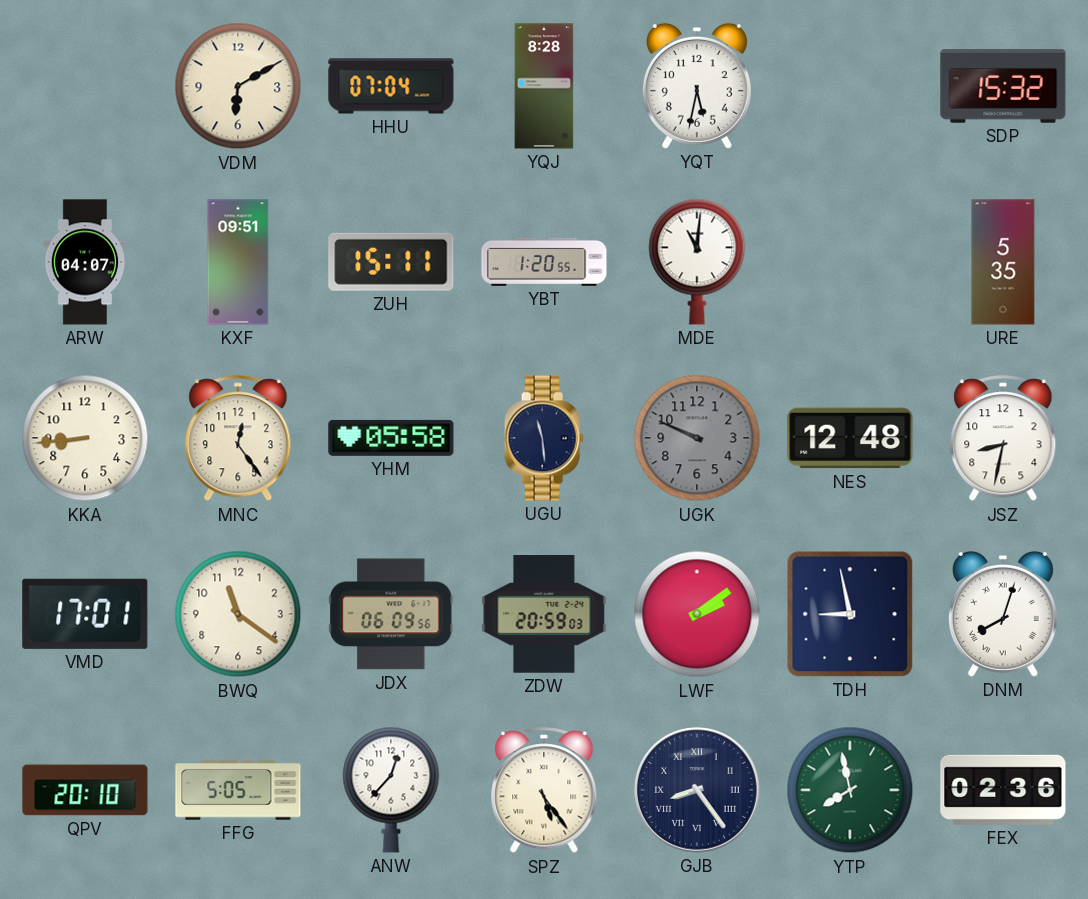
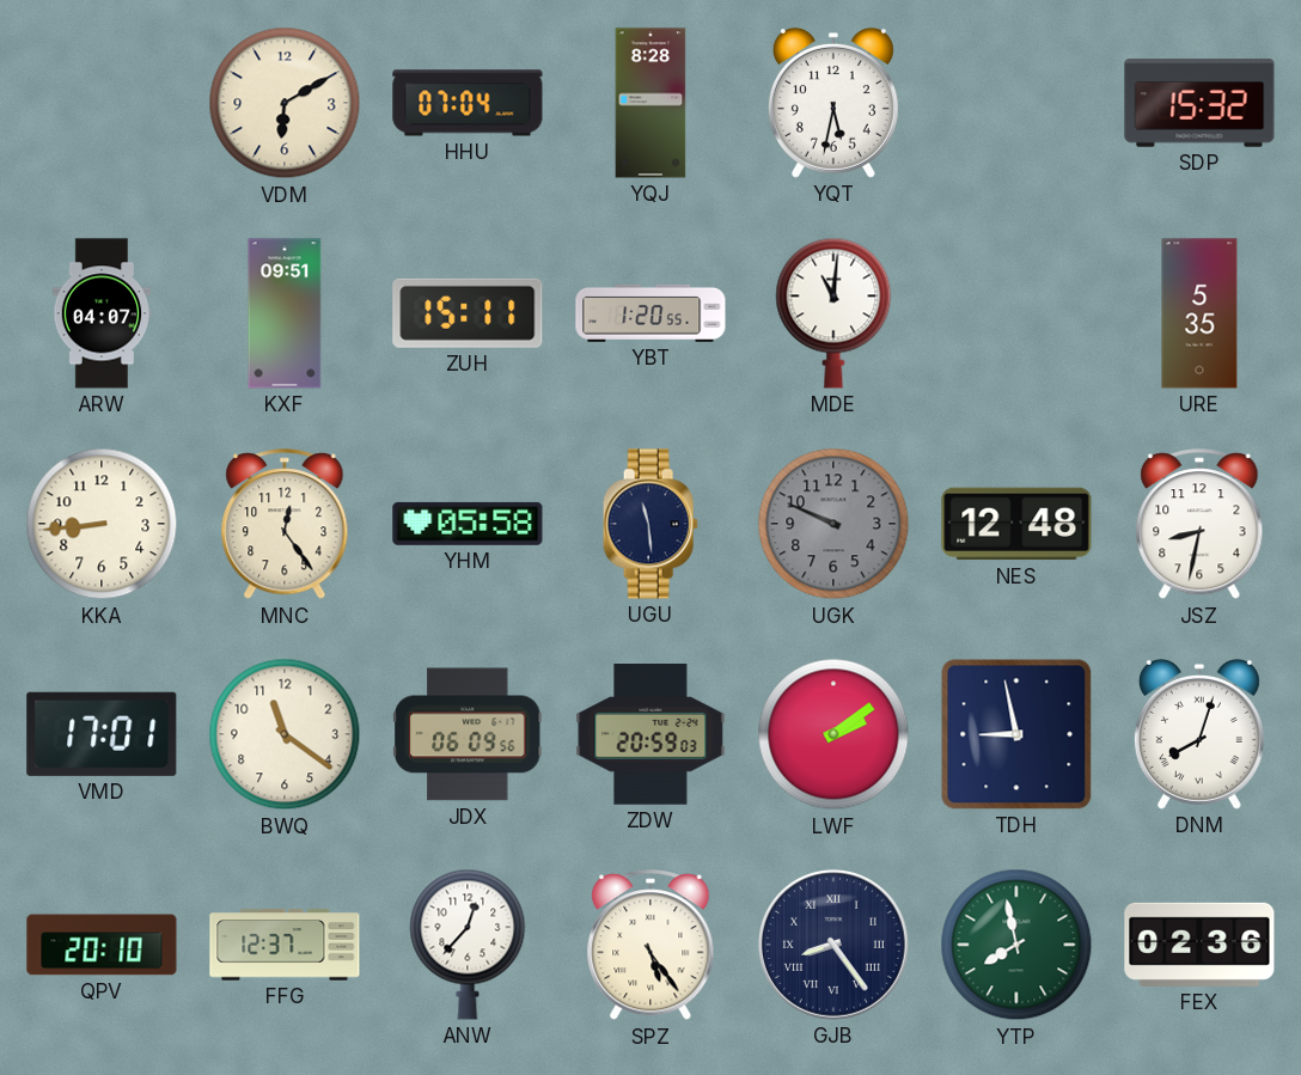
FFG: 5:05 -> 12:37 (285, 945)
